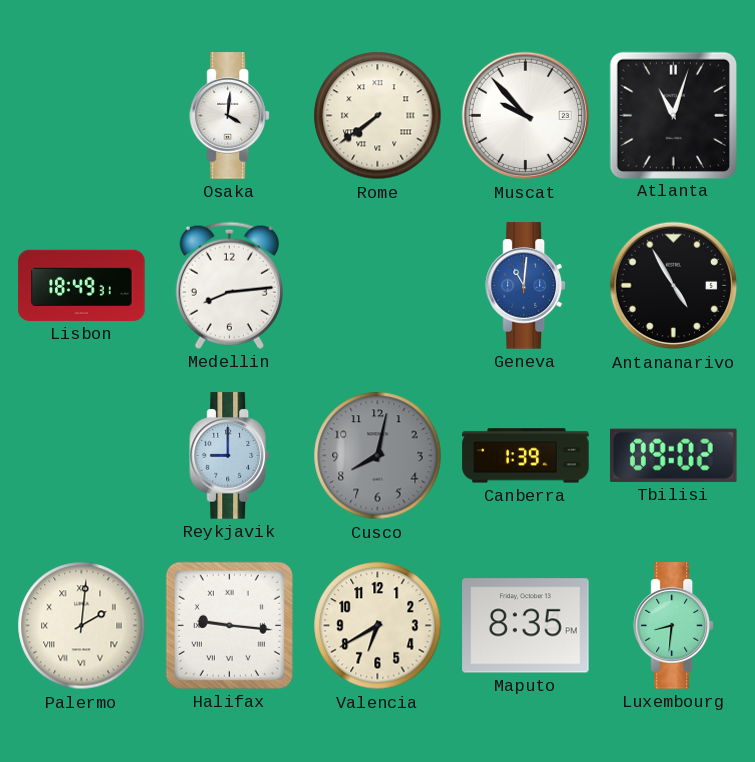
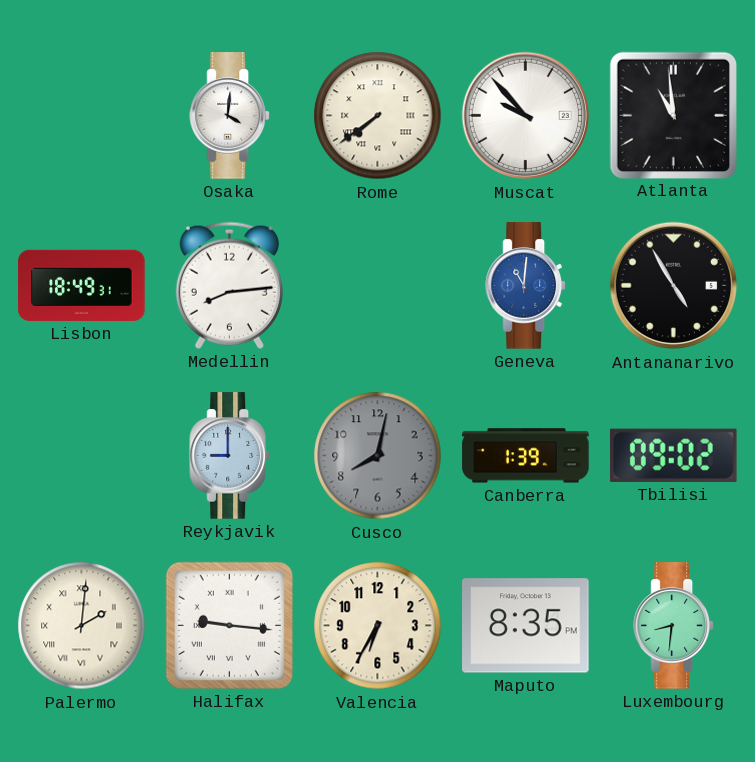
Atlanta: 11:03 -> 10:59 (673, 115)
Valencia: 6:40 -> 6:35 (378, 626)
